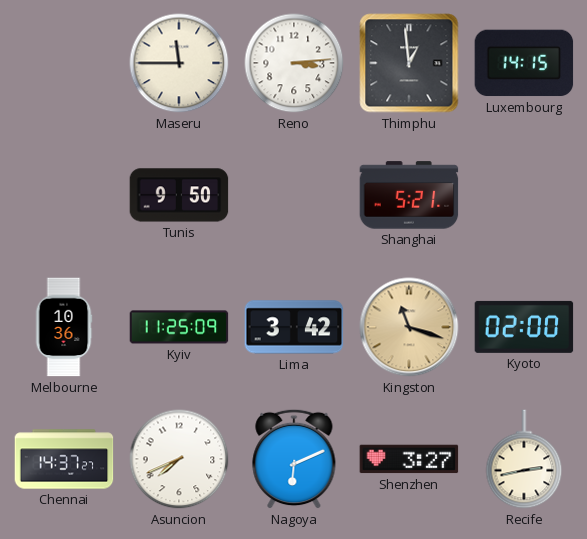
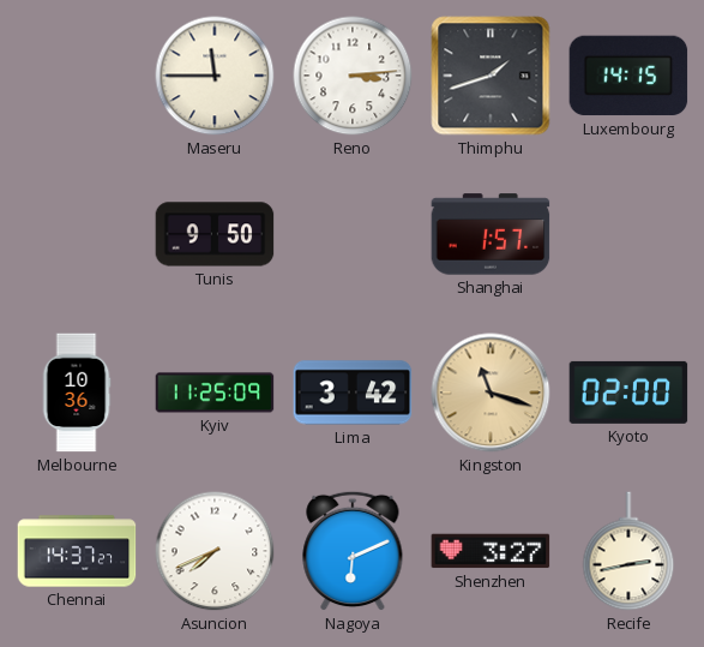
Thimphu: 12:59 -> 1:42 (491, 76)
Shanghai: 5:21 -> 1:57 (491, 234)
